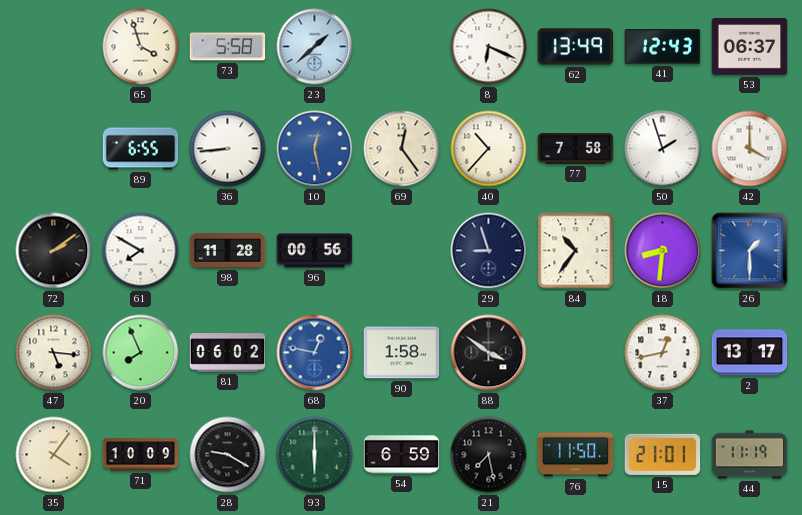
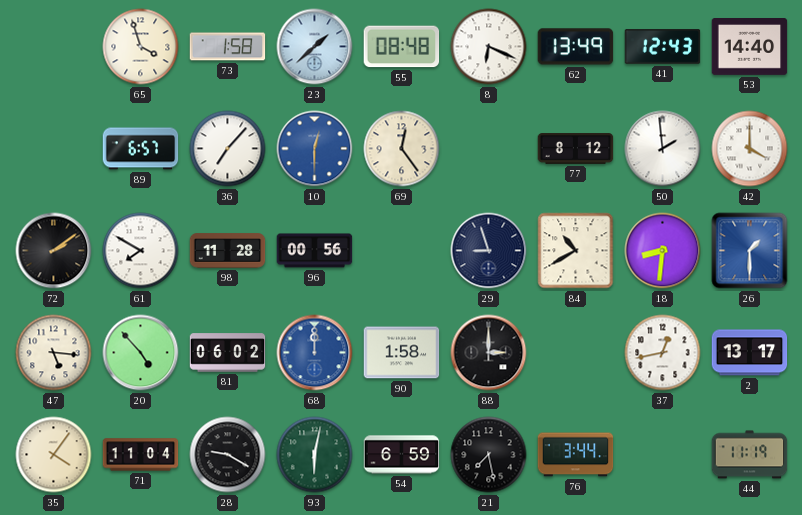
73: 5:58 -> 1:58 (228, 47)
55: none -> 08:48 (402, 47)
53: 06:37 -> 14:40 (750, 47)
89: 6:55 -> 6:57 (141, 149)
36: 8:44 -> 7:07 (228, 149)
10: 12:28 -> 12:30 (315, 149)
40: 10:37 -> none (489, 149)
77: 7:58 -> 8:12 (576, 149)
50: 1:57 -> 1:59 (663, 149)
84: 10:36 -> 10:40 (576, 251)
20: 7:56 -> 4:53 (141, 353)
68: 12:47 -> 12:00 (315, 353)
88: 3:51 -> 3:00 (489, 353)
71: 10:09 -> 11:04 (141, 455)
93: 6:00 -> 6:02 (315, 455)
76: 11:50 -> 3:44 (576, 455)
15: 21:01 -> none (663, 454)
